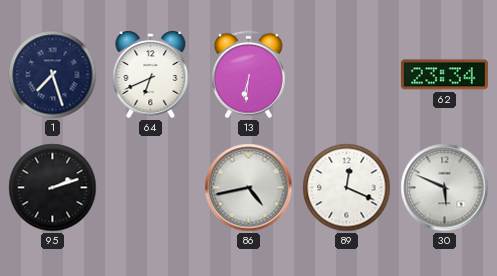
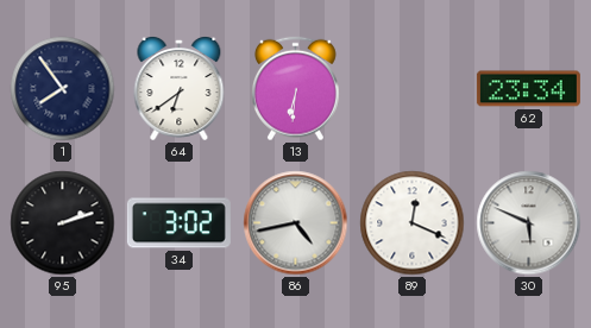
1: 7:27 -> 7:54 (63, 89)
64: 6:41 -> 6:39 (180, 89)
34: none -> 3:02 (178, 223)
